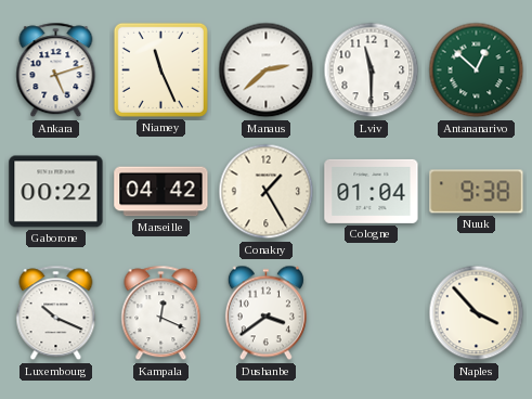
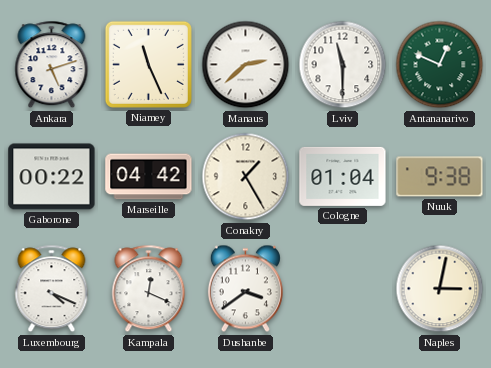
Antananarivo: 12:52 -> 12:49 (440, 65)
Luxembourg: 10:19 -> 4:19 (52, 289)
Naples: 3:53 -> 3:02 (440, 289)
